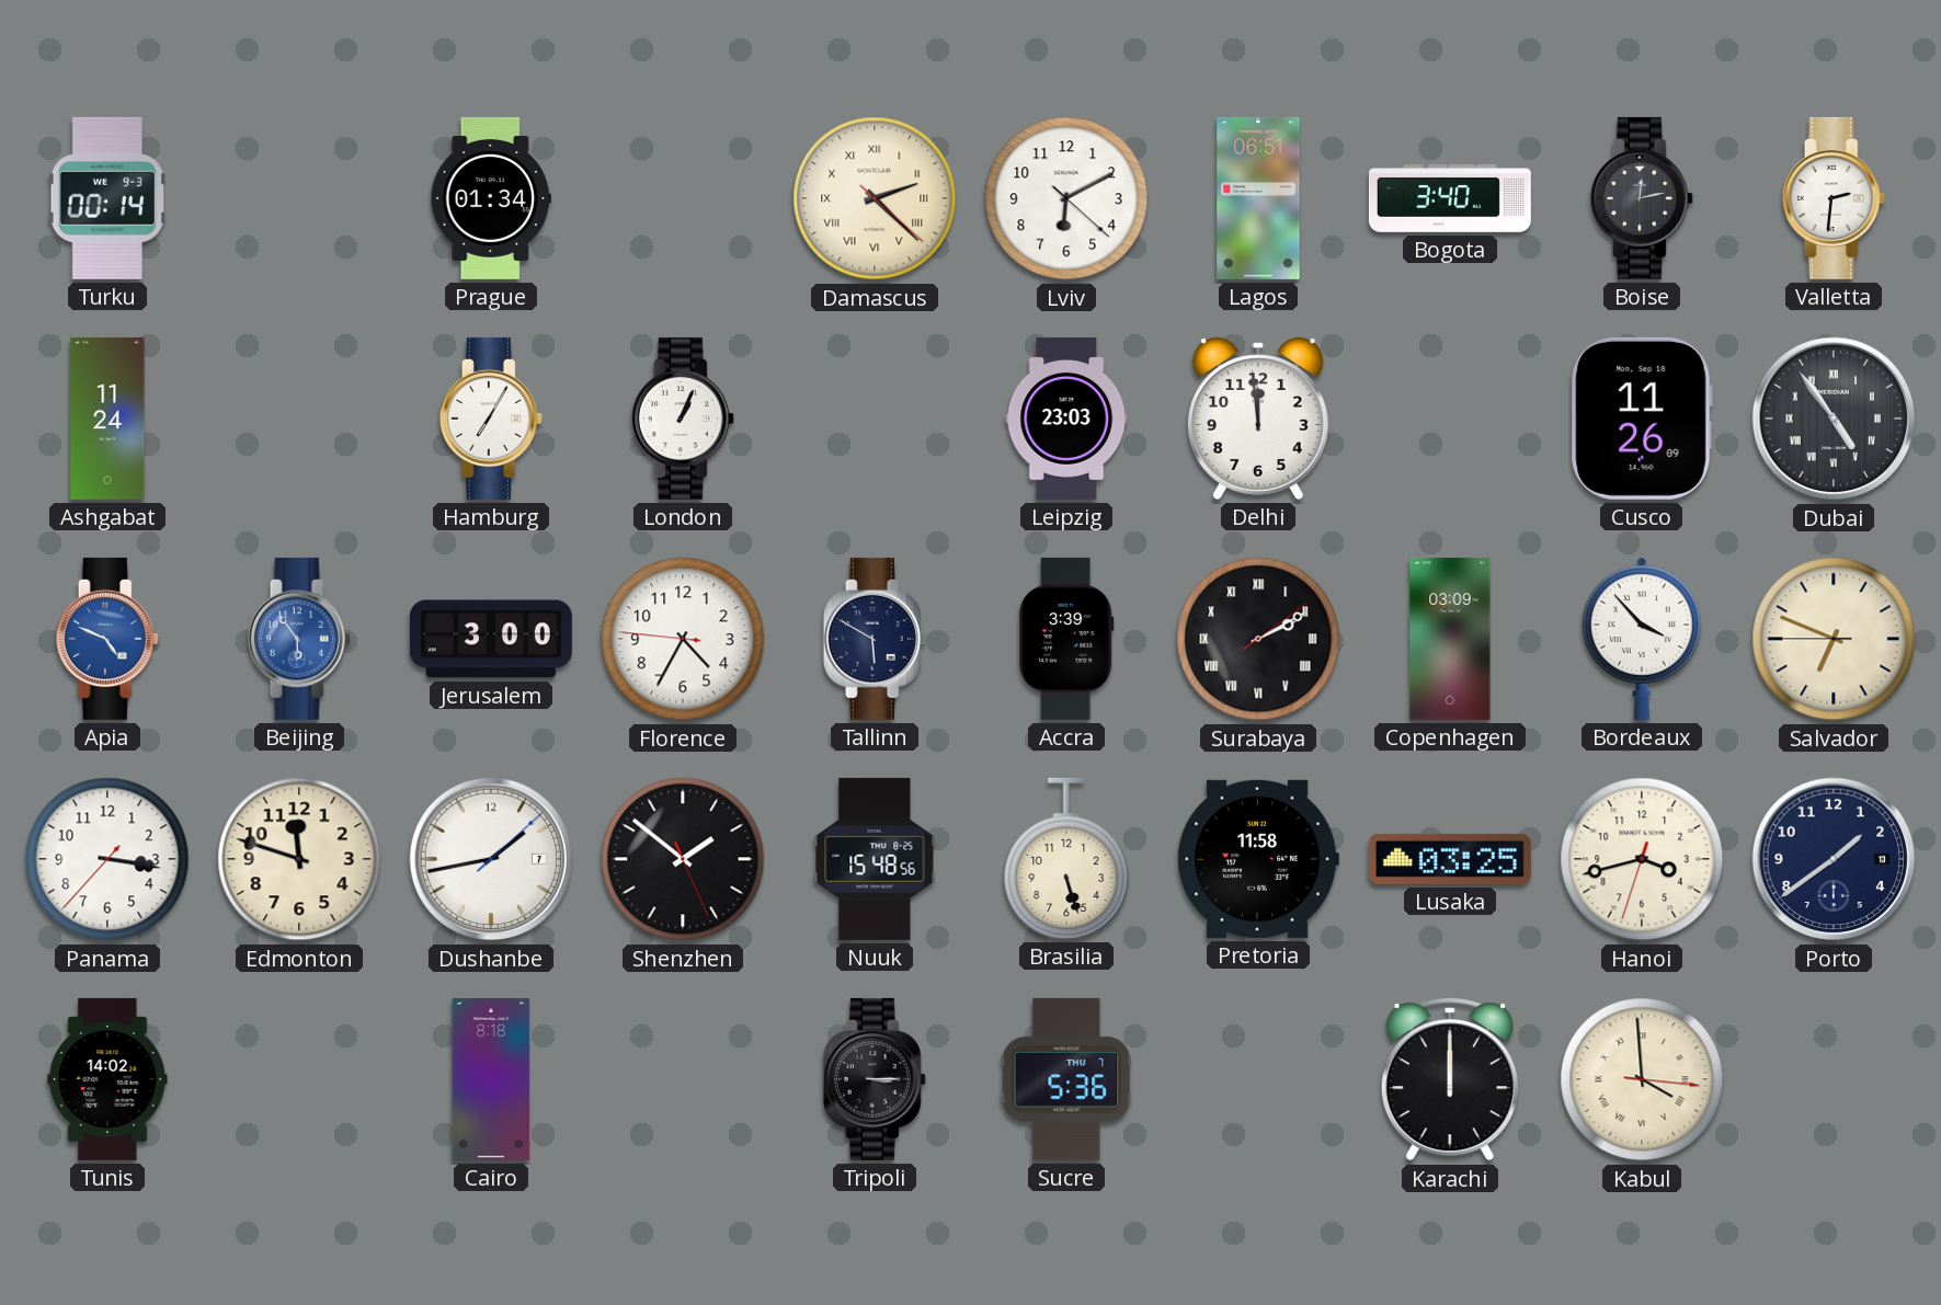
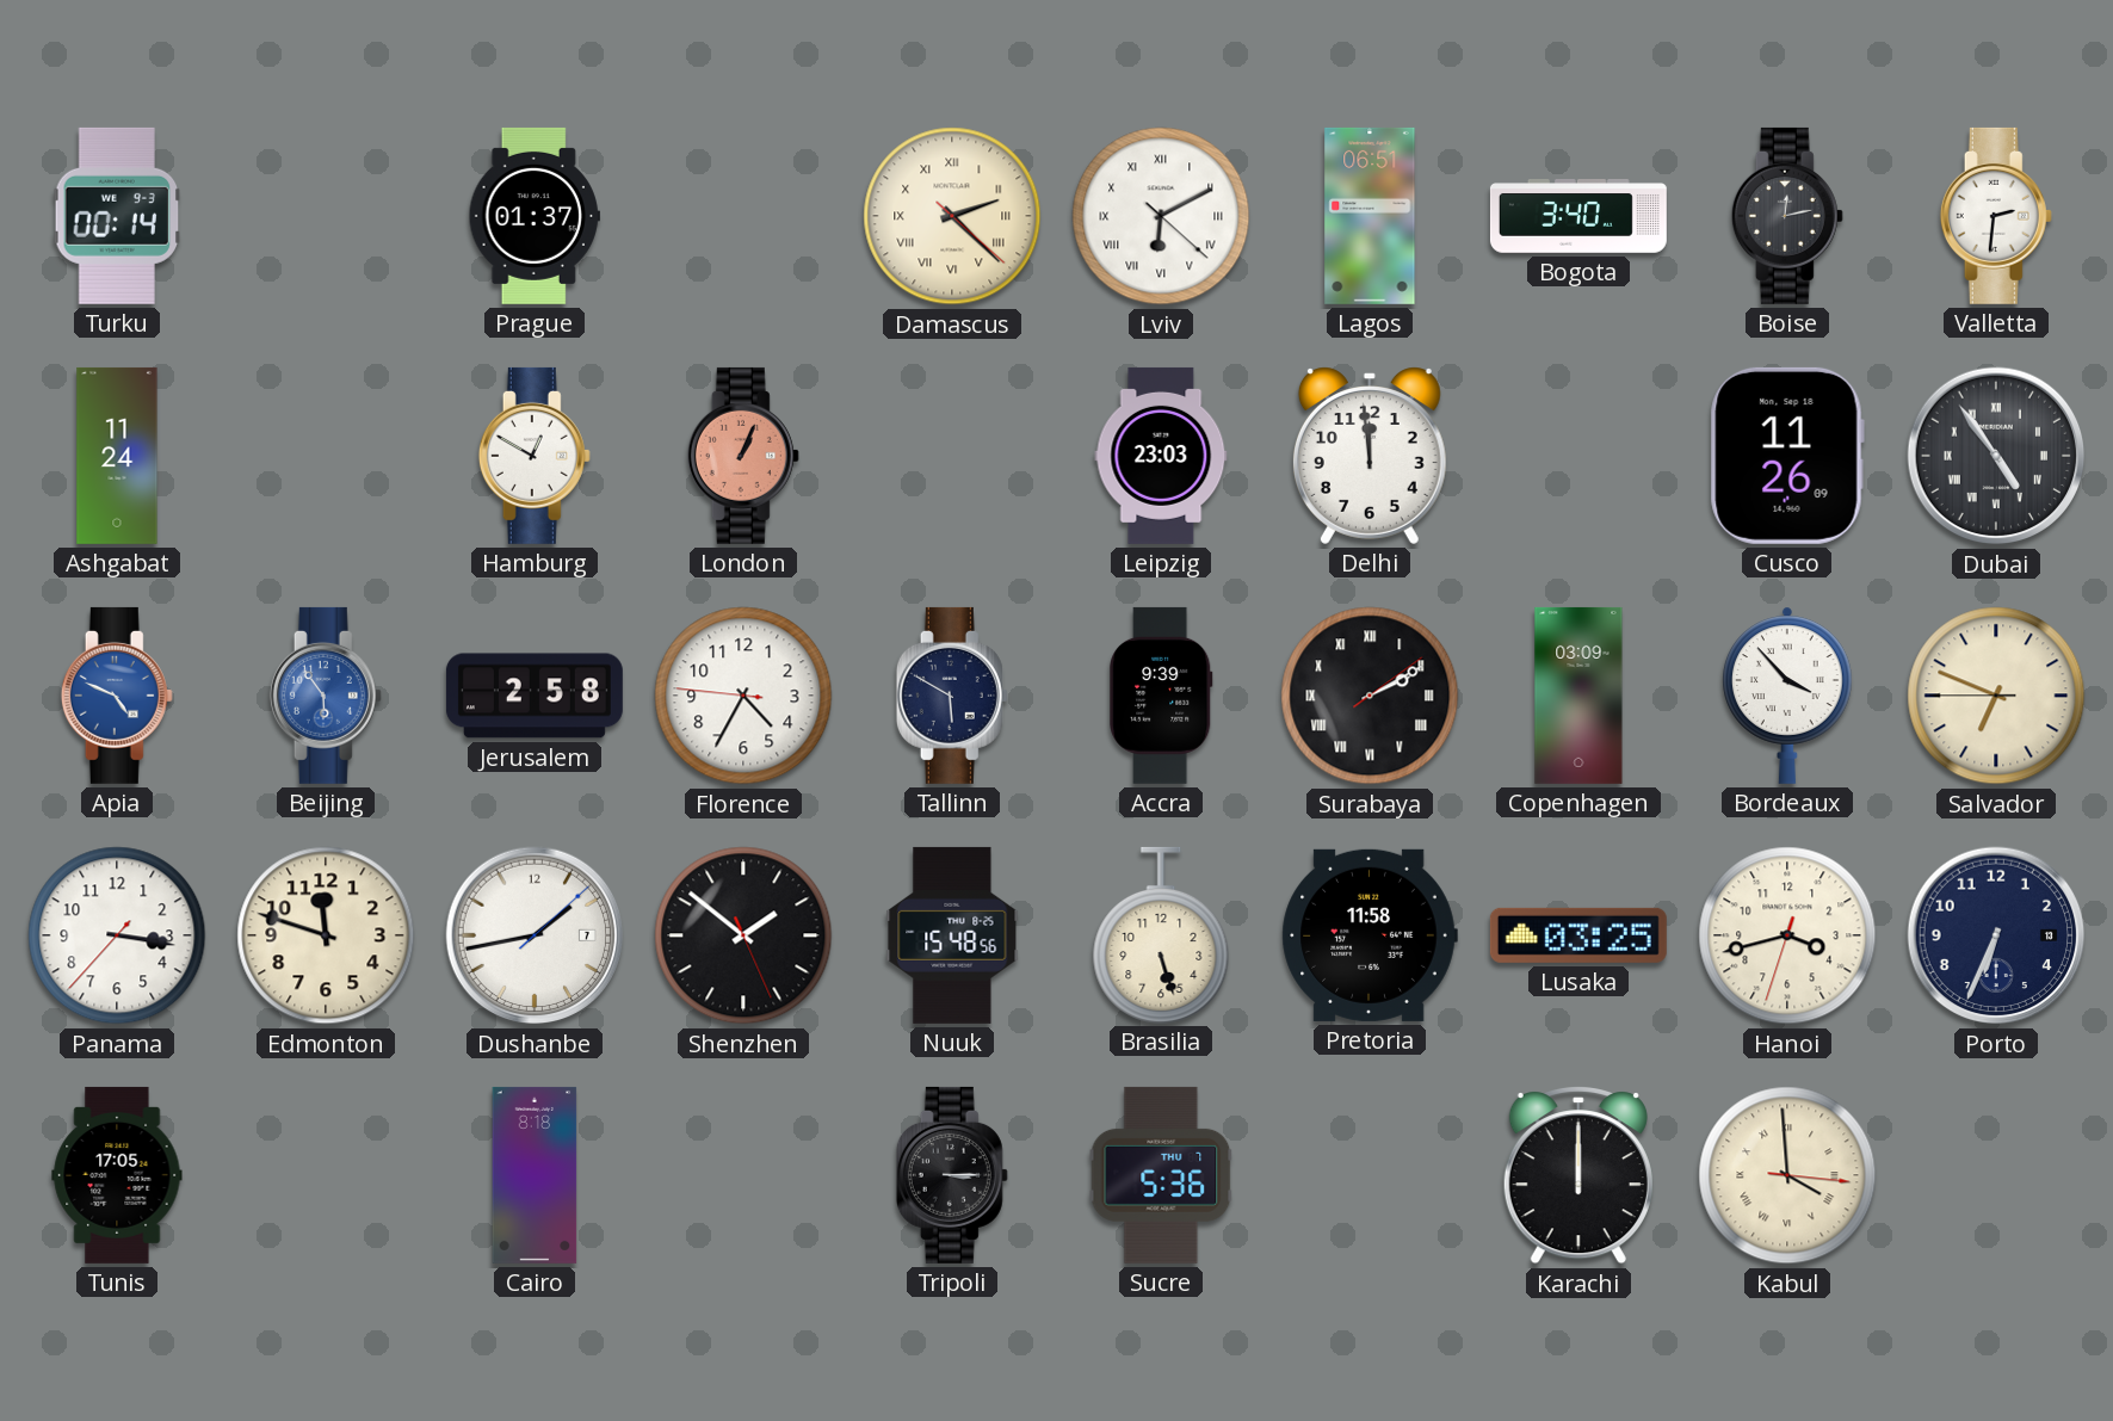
Prague: 01:34 -> 01:37 (535, 216)
Lviv numerals: Arabic -> Roman (1161, 216)
Hamburg: 7:05 -> 12:50 (535, 456)
London dial: white -> salmon (743, 456)
Jerusalem: 3:00 -> 2:58 (535, 696)
Accra: 3:39 -> 9:39 (1161, 696)
Porto: 1:39 -> 6:34 (1996, 935)
Tunis: 14:02 -> 17:05 (117, 1175)
